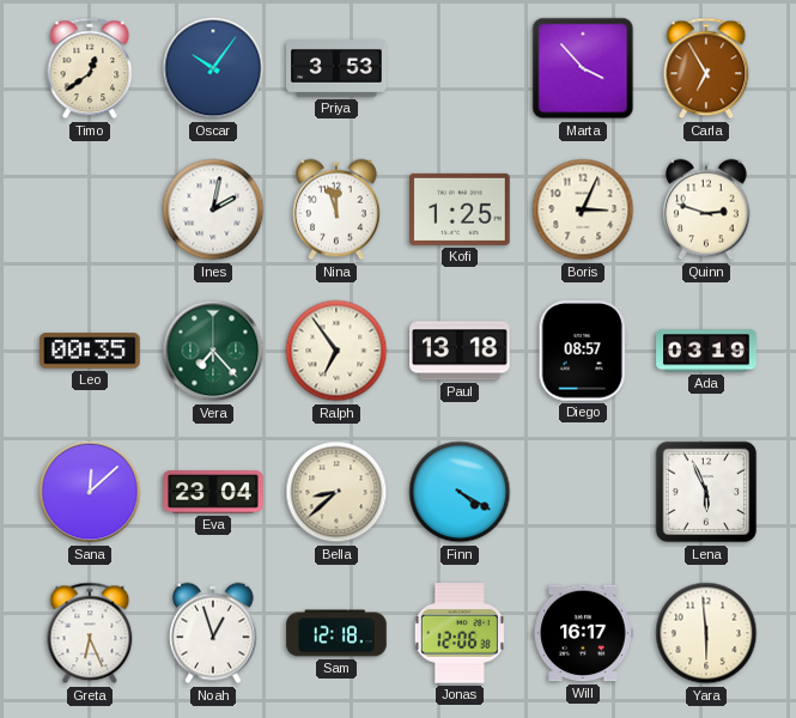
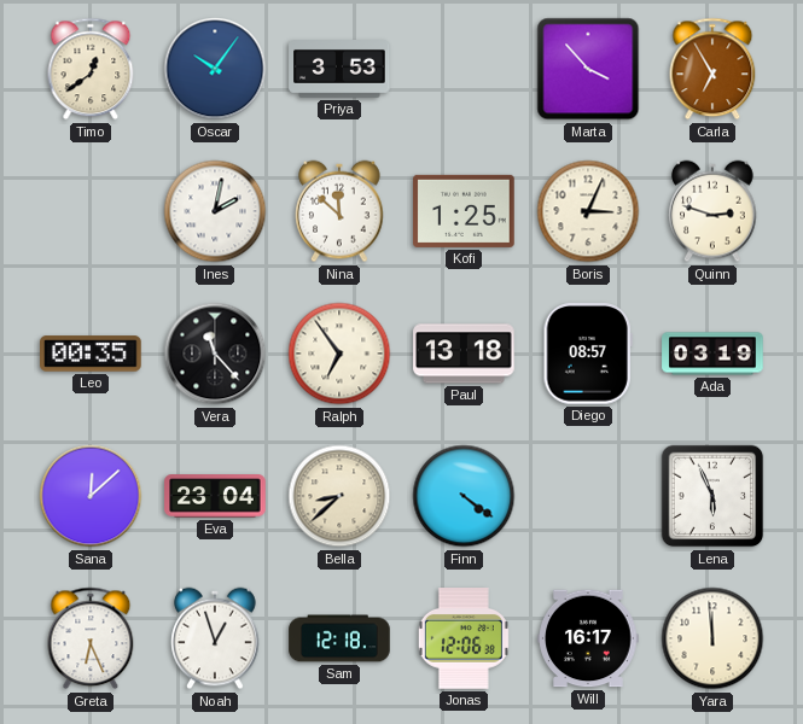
Nina: 11:57 -> 11:52 (339, 211)
Vera: 7:23 -> 11:23 (215, 354)
Vera dial: green -> black (215, 354)
Finn: 4:20 -> 4:21 (464, 496)
Yara: 5:59 -> 11:59 (712, 638)
